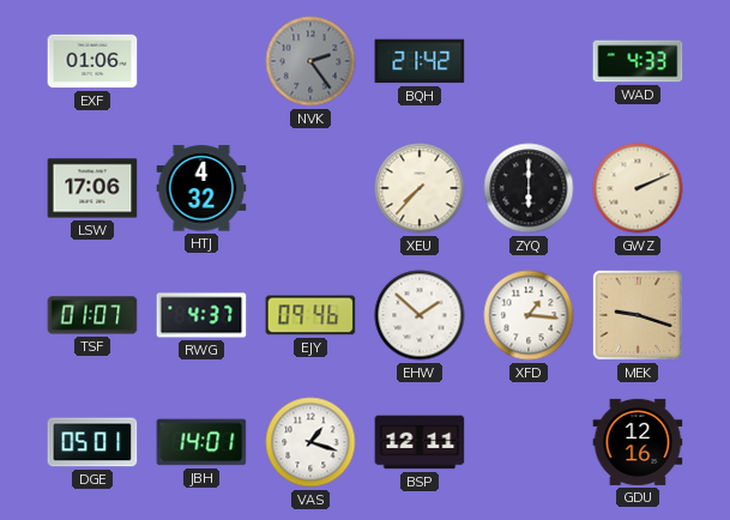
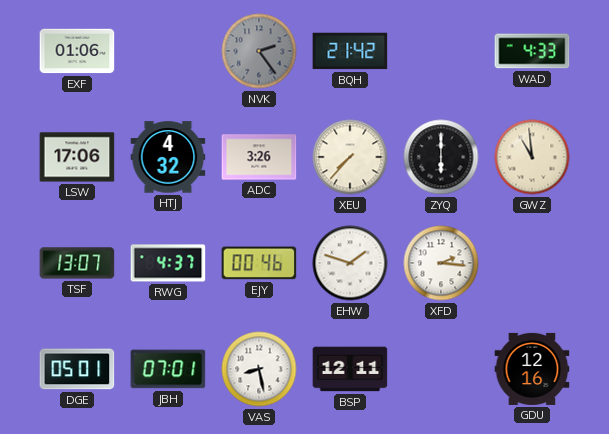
ADC: none -> 3:26 (259, 157)
GWZ: 2:11 -> 10:59 (532, 157)
TSF: 01:07 -> 13:07 (77, 263)
EJY: 09:46 -> 00:46 (259, 263)
EHW: 1:52 -> 1:48 (350, 263)
XFD: 1:16 -> 2:16 (441, 263)
MEK: 9:18 -> none (638, 315)
JBH: 14:01 -> 07:01 (168, 369)
VAS: 1:18 -> 8:28 (259, 369)
